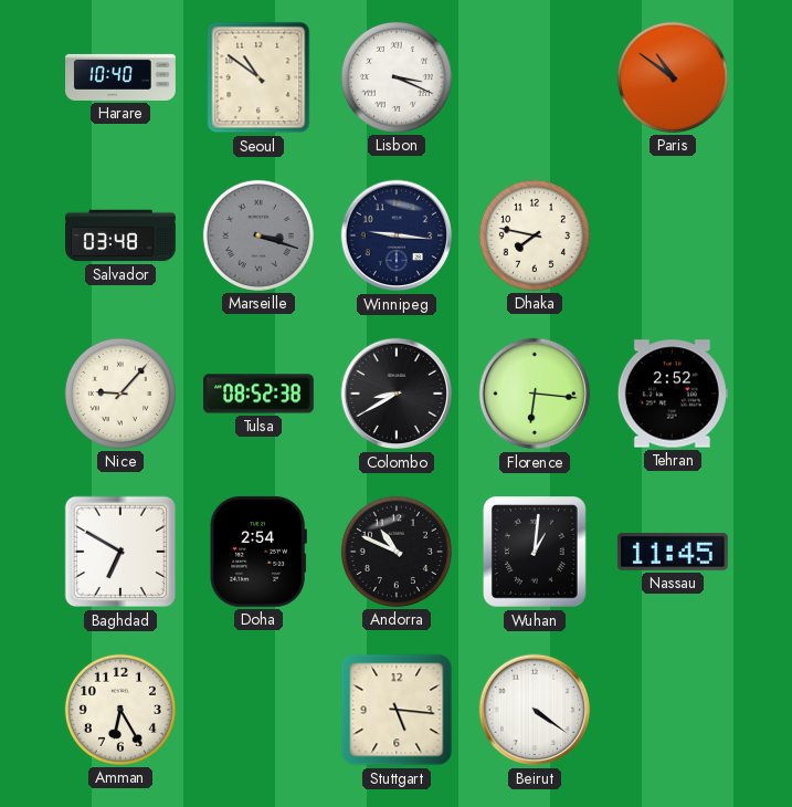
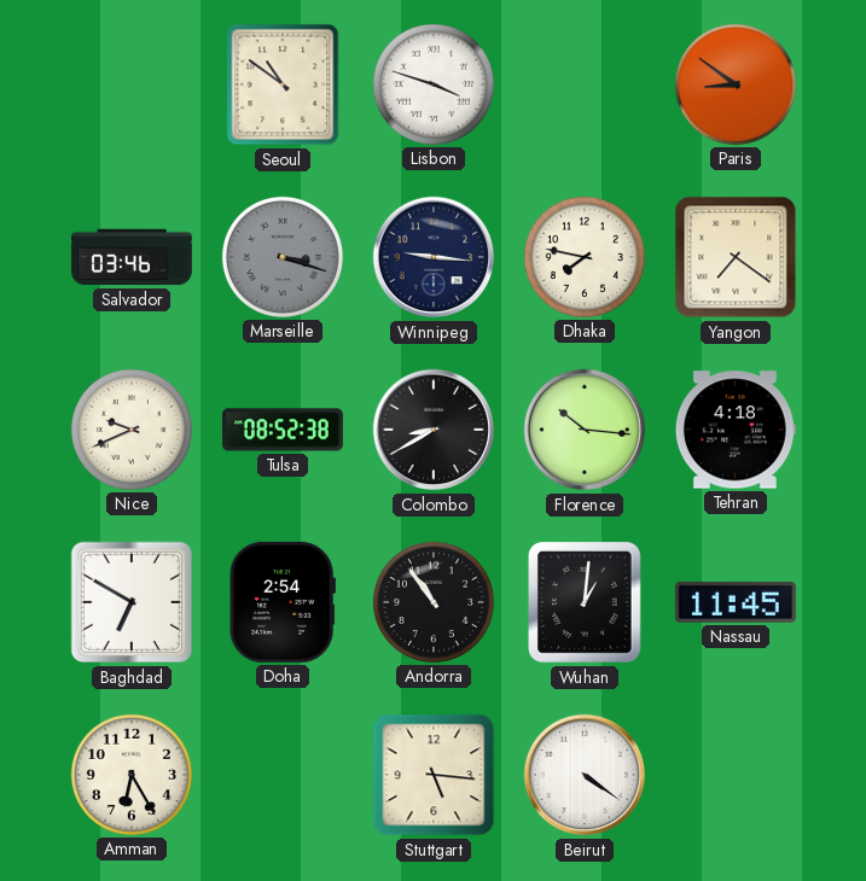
Harare: 10:40 -> none (122, 77)
Lisbon: 3:19 -> 3:48 (434, 84)
Paris: 10:51 -> 8:51 (736, 84)
Salvador: 03:48 -> 03:46 (133, 257)
Yangon: none -> 7:21 (736, 257)
Nice: 9:07 -> 9:41 (132, 430)
Florence: 6:16 -> 10:16 (585, 430)
Tehran: 2:52 -> 4:18 (736, 430)
Andorra: 10:49 -> 10:54 (434, 602)
